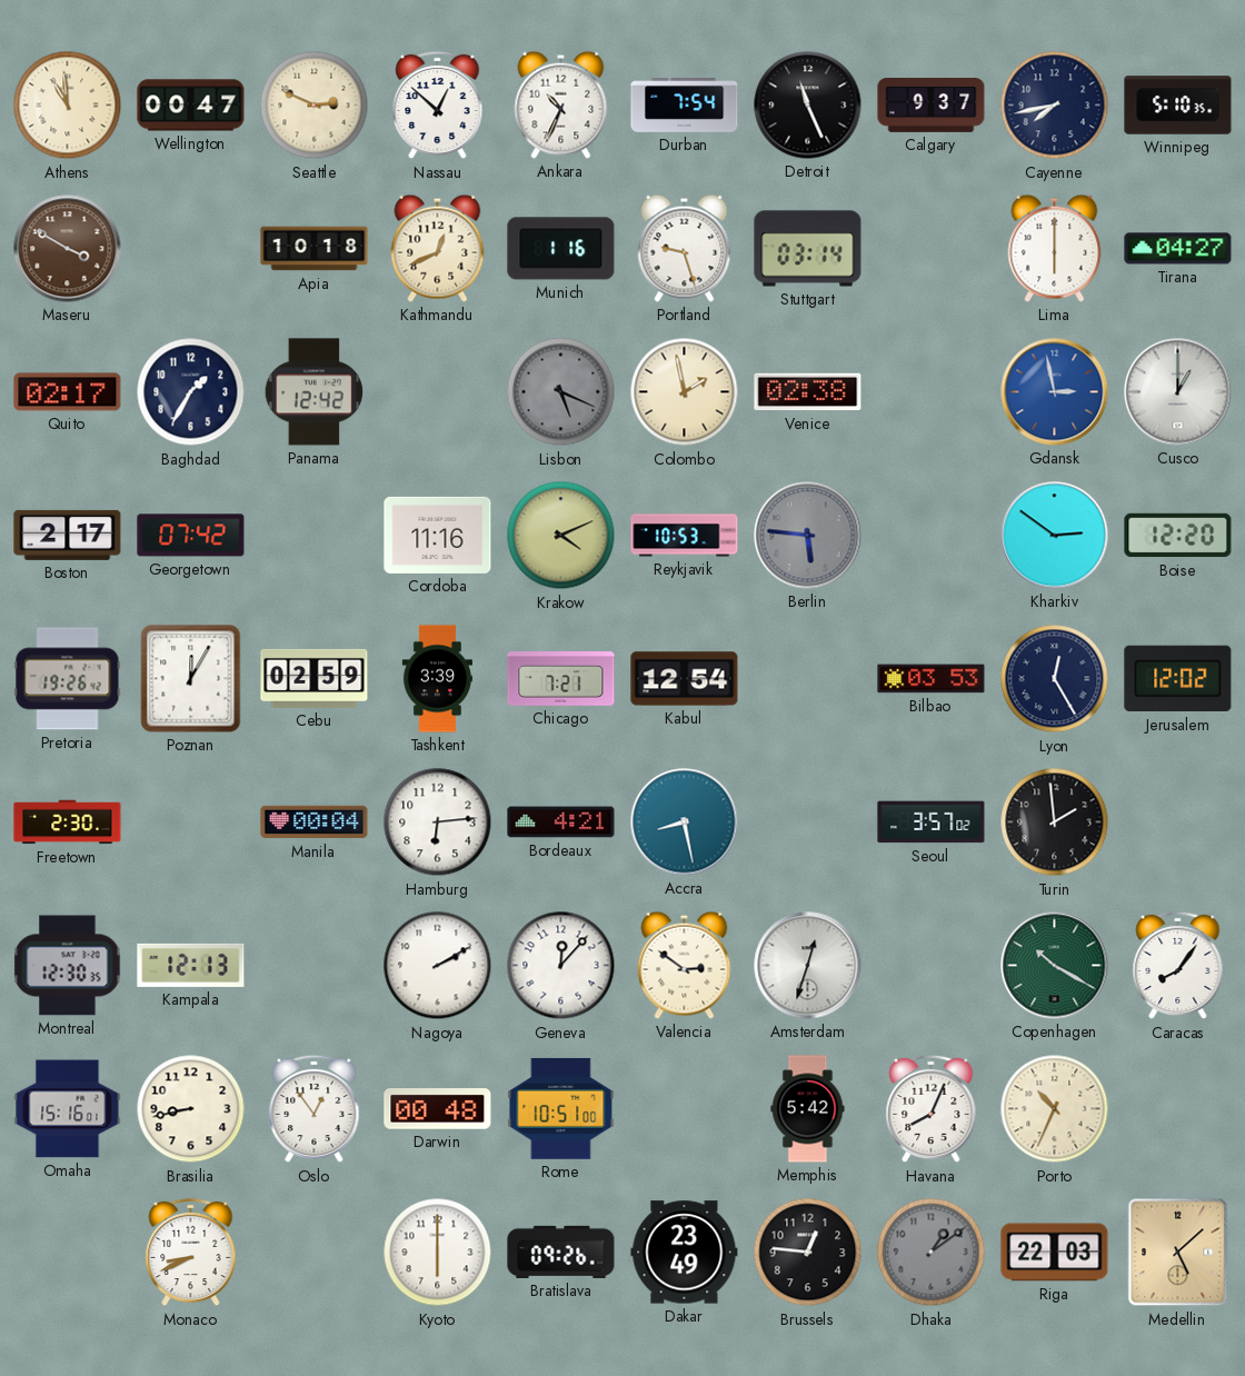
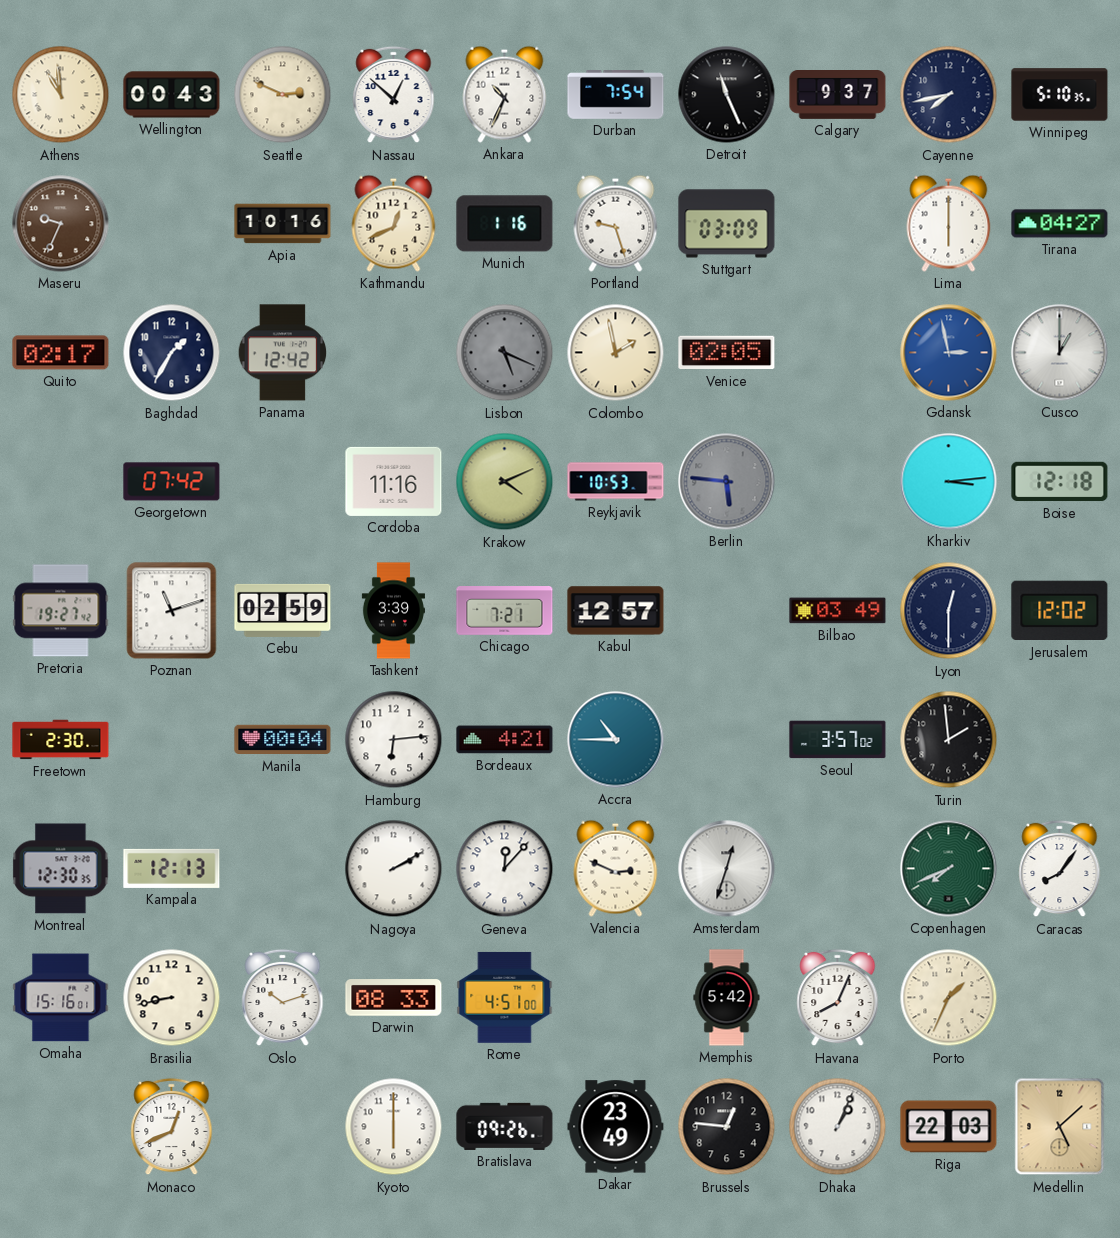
Wellington: 00:47 -> 00:43 (172, 95)
Maseru: 3:50 -> 9:34 (61, 224)
Apia: 10:18 -> 10:16 (283, 224)
Stuttgart: 03:14 -> 03:09 (727, 224)
Venice: 02:38 -> 02:05 (727, 353)
Boston: 2:17 -> none (68, 535)
Kharkiv: 2:51 -> 3:14 (949, 482)
Boise: 12:20 -> 12:18 (1060, 482)
Pretoria: 19:26 -> 19:27 (61, 611)
Poznan: 12:05 -> 11:12 (172, 611)
Kabul: 12:54 -> 12:57 (616, 611)
Bilbao: 03:53 -> 03:49 (838, 611)
Lyon: 12:25 -> 12:30 (949, 611)
Accra: 8:28 -> 10:45 (616, 740)
Valencia: 2:51 -> 2:49 (616, 868)
Copenhagen: 10:20 -> 7:41 (949, 869)
Oslo: 12:54 -> 10:12 (283, 998)
Darwin: 00:48 -> 08:33 (394, 998)
Rome: 10:51 -> 4:51 (505, 997)
Porto: 10:34 -> 1:34 (949, 998)
Monaco: 8:41 -> 12:41 (172, 1127)
Dhaka: 1:09 -> 1:04 (838, 1127)
Dhaka dial: grey -> white (838, 1127)
